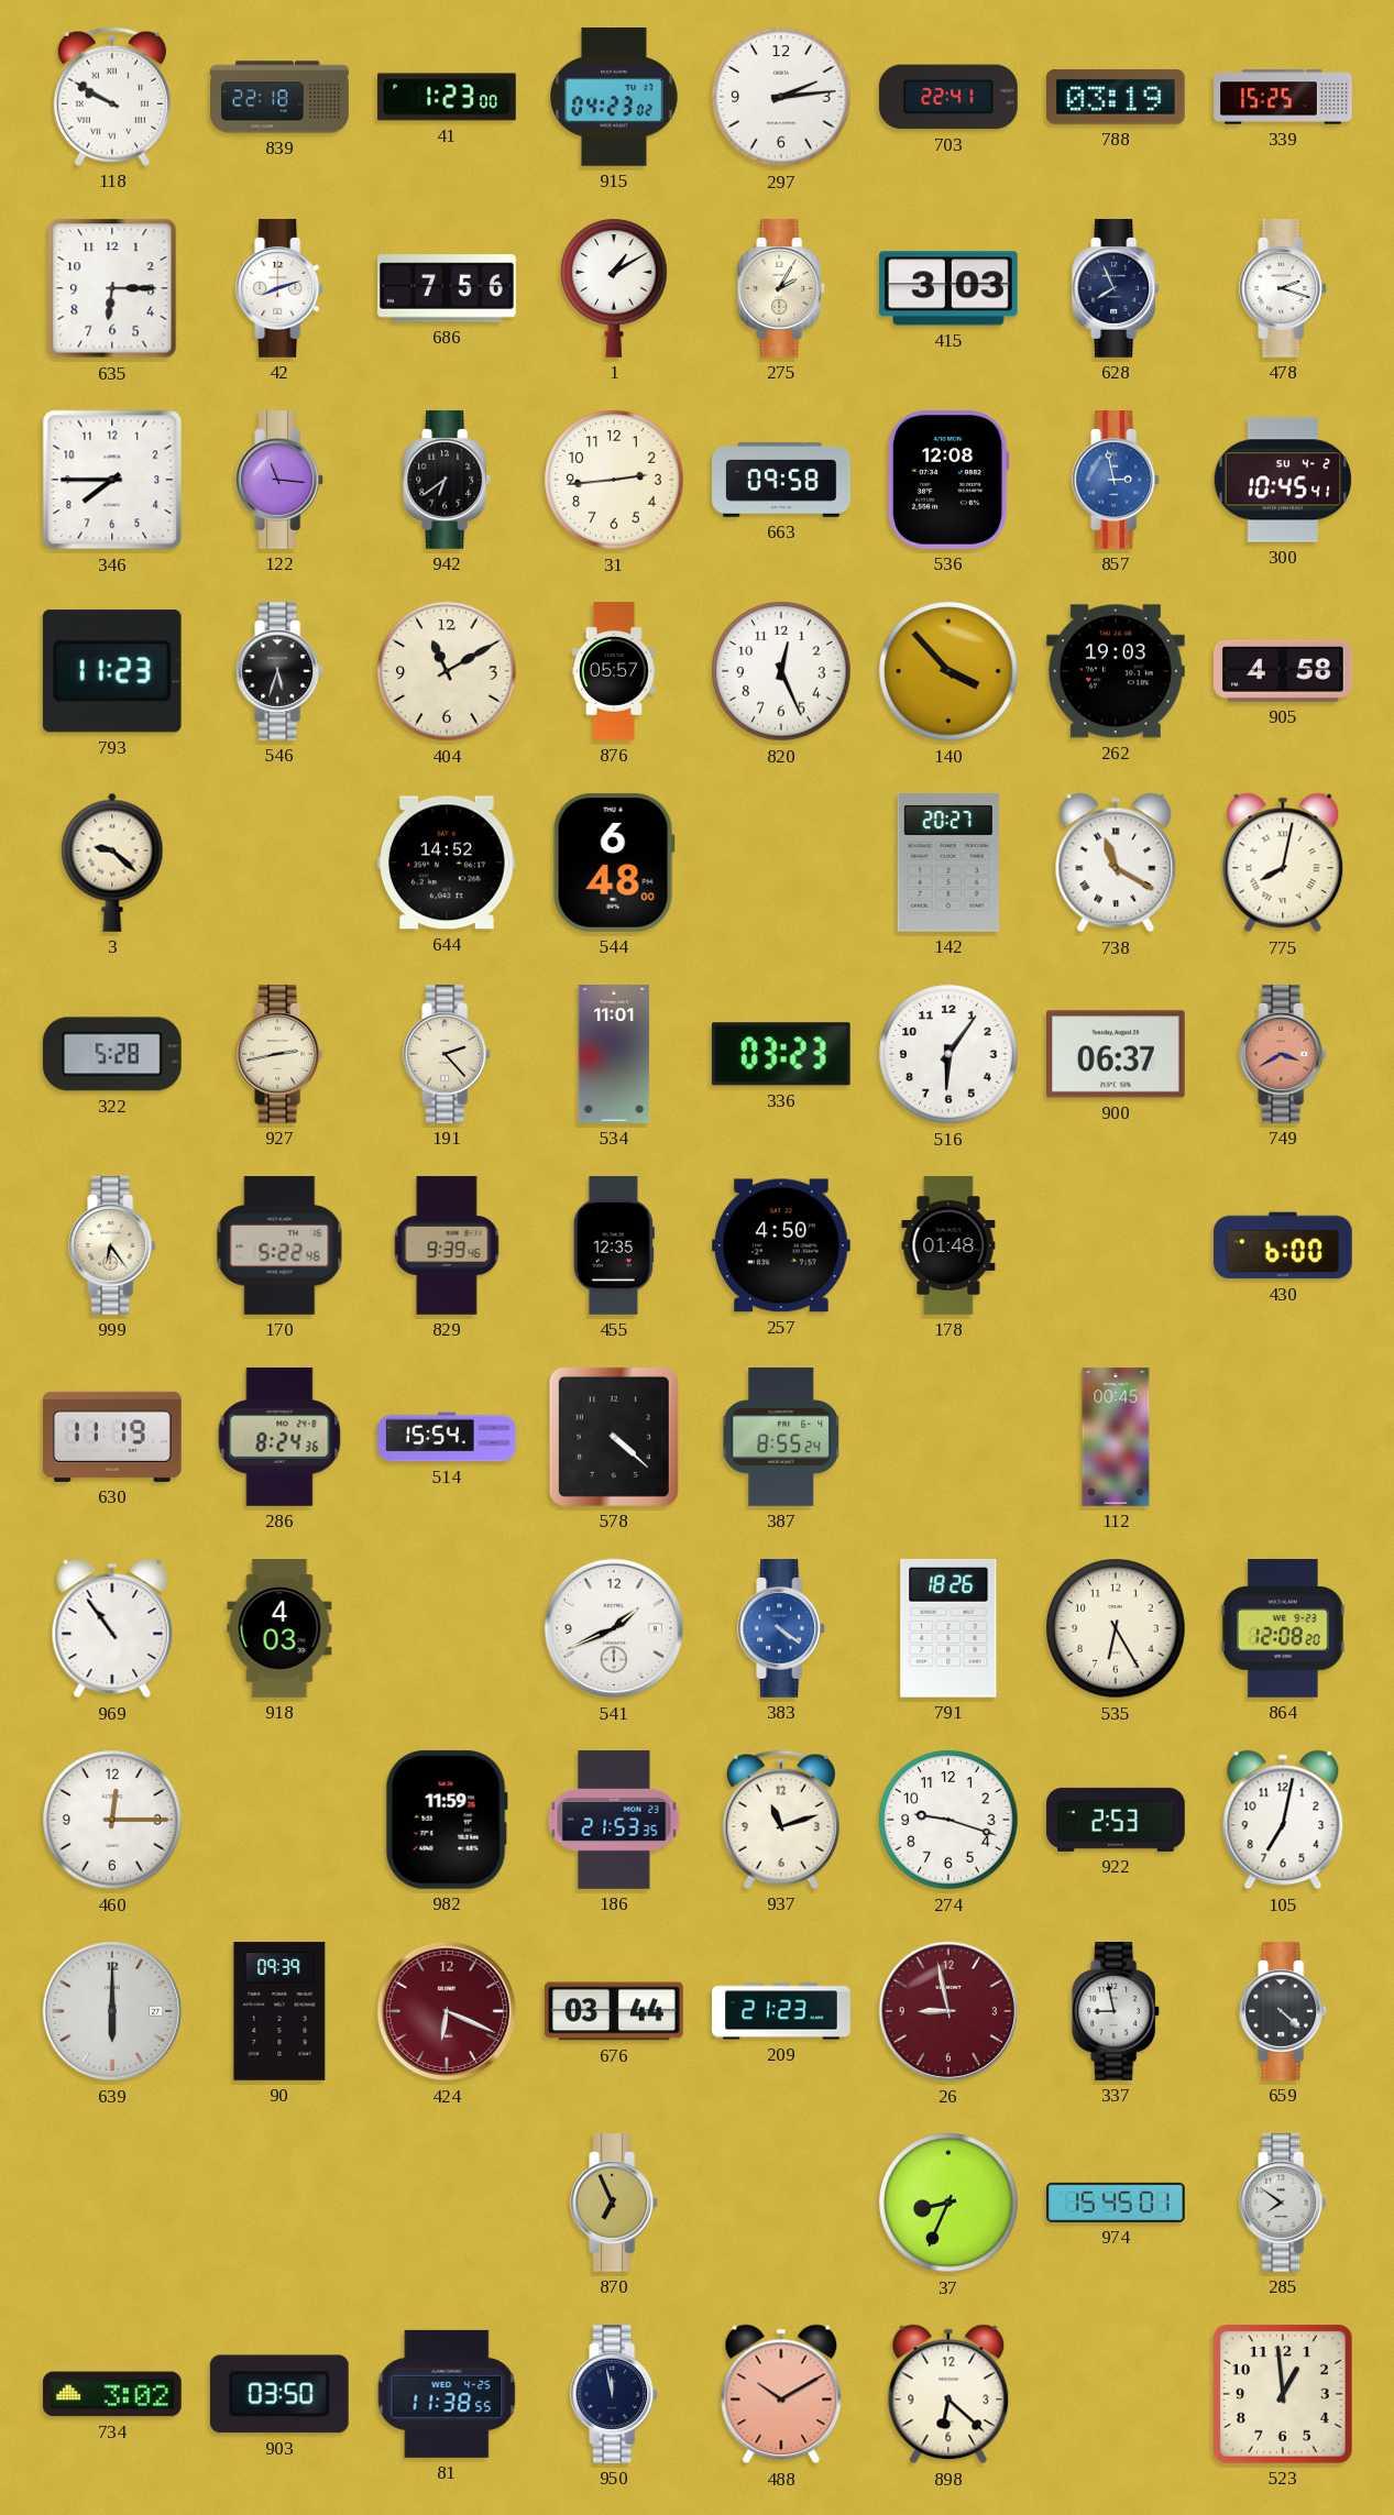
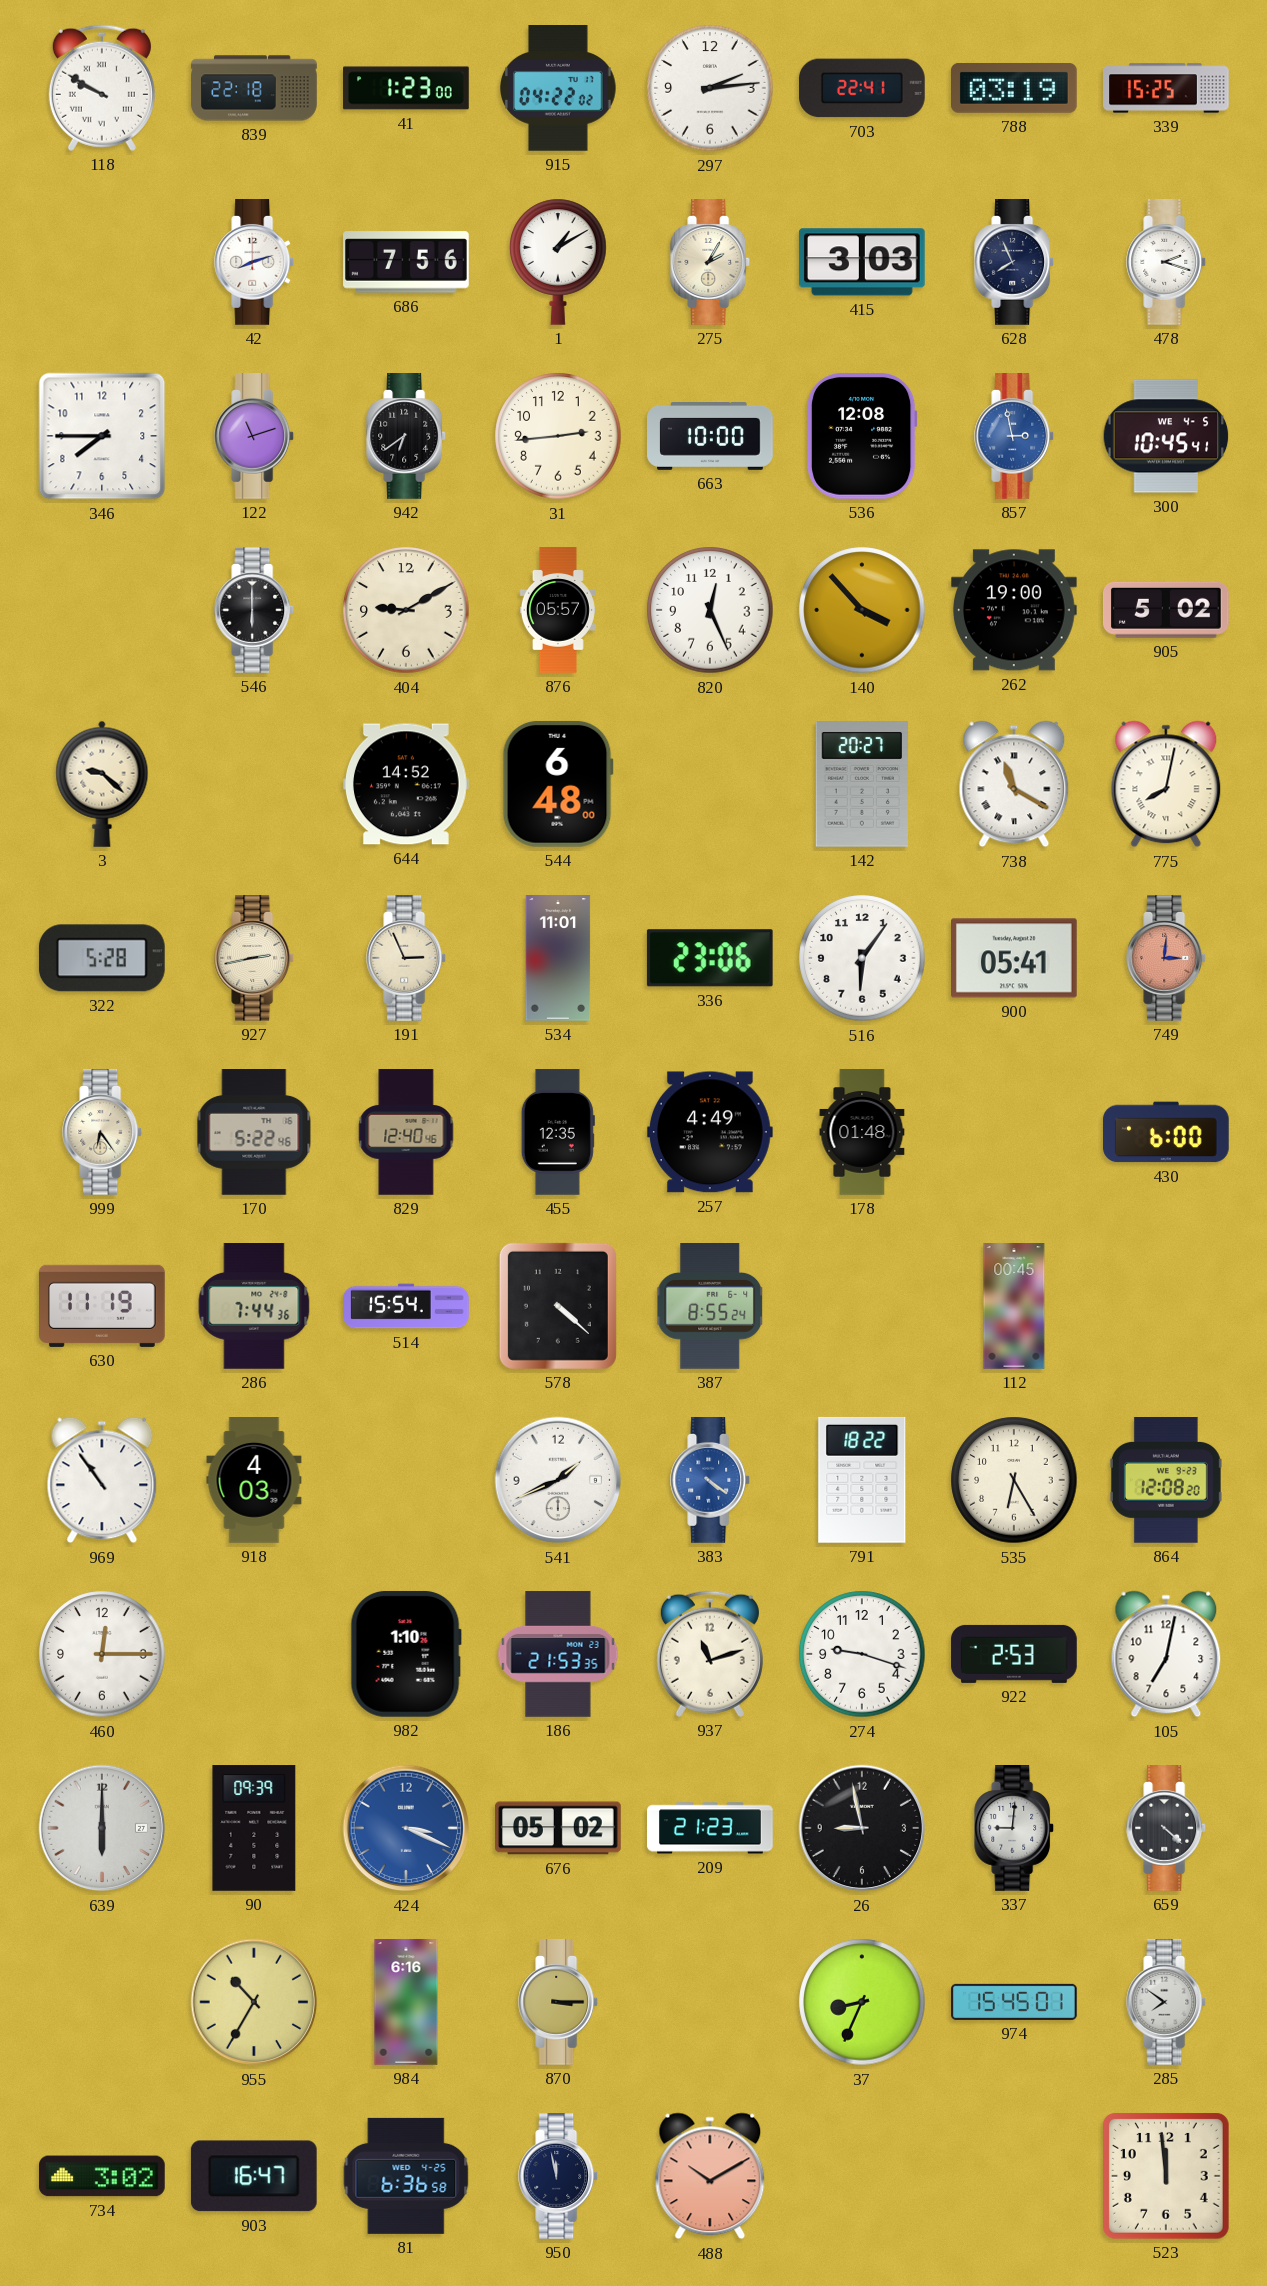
915: 04:23 -> 04:22 (559, 89)
635: 6:15 -> none (112, 288)
122: 11:16 -> 11:12 (255, 437)
663: 09:58 -> 10:00 (710, 437)
300 date: SU 4-2 -> WE 4-5 (1166, 436)
793: 11:23 -> none (112, 671)
546: 5:33 -> 6:00 (255, 611)
404: 11:10 -> 9:10 (406, 610)
262: 19:03 -> 19:00 (1015, 610)
905: 4:58 -> 5:02 (1167, 610)
191: 2:23 -> 2:56 (407, 959)
336: 03:23 -> 23:06 (710, 958)
900: 06:37 -> 05:41 (1015, 958)
749: 3:40 -> 3:01 (1167, 959)
829: 9:39 -> 12:40 (406, 1132)
257: 4:50 -> 4:49 (710, 1132)
286: 8:24 -> 7:44 (254, 1307)
791: 18:26 -> 18:22 (862, 1480)
982: 11:59 -> 1:10 (406, 1654)
424: 6:19 -> 3:19 (406, 1828)
424 dial: burgundy -> blue (406, 1828)
676: 03:44 -> 05:02 (558, 1828)
26 dial: burgundy -> black (862, 1828)
337: 8:58 -> 9:01 (1015, 1829)
955: none -> 10:35 (254, 2002)
984: none -> 6:16 (406, 2002)
870: 6:56 -> 3:15 (559, 2003)
903: 03:50 -> 16:47 (254, 2176)
81: 11:38 -> 6:36 (406, 2176)
898: 6:22 -> none (948, 2394)
523: 12:59 -> 11:59 (1166, 2176)
